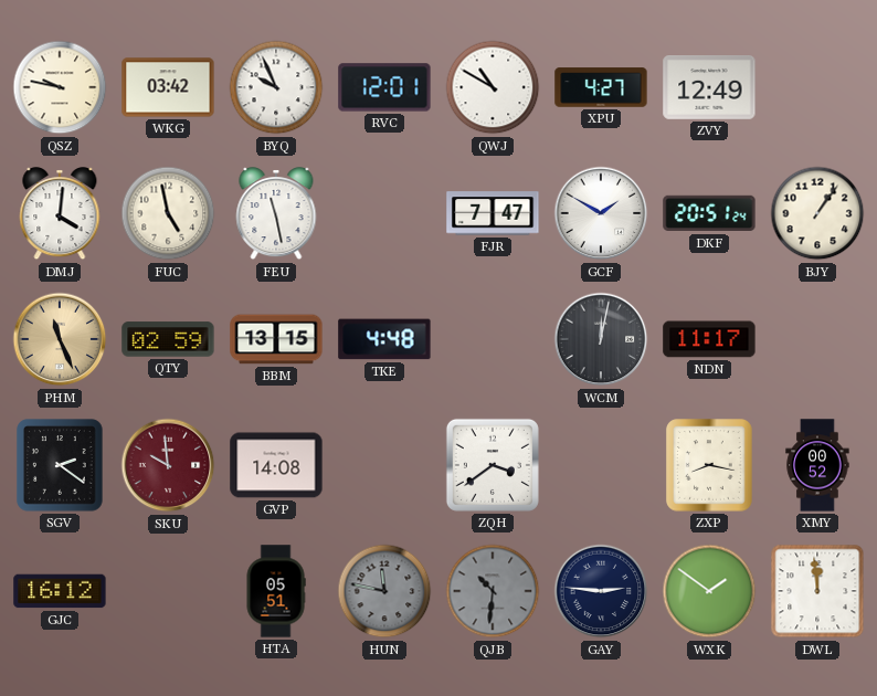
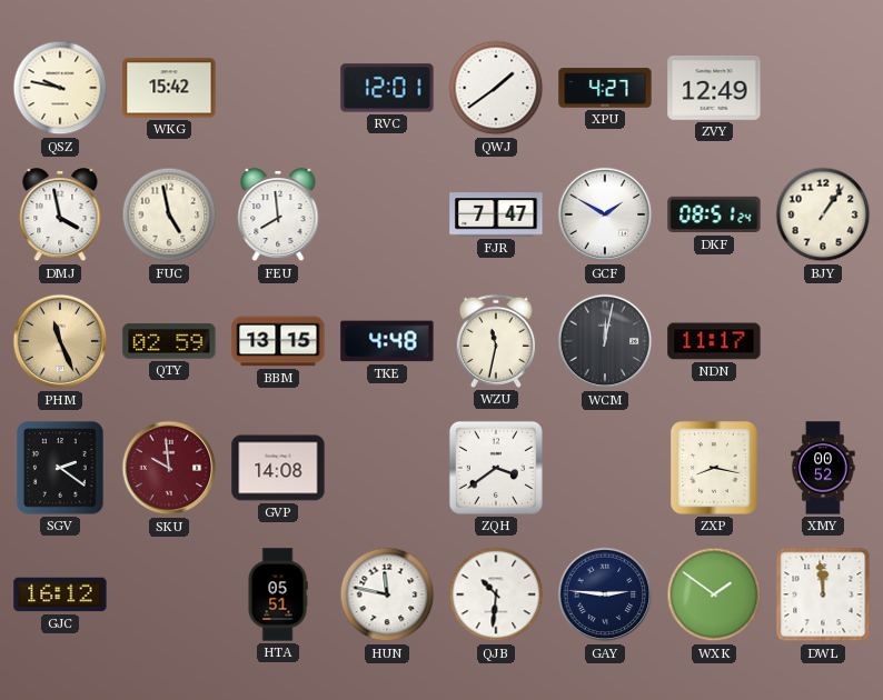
WKG: 03:42 -> 15:42 (169, 88)
BYQ: 9:56 -> none (276, 87)
QWJ: 10:50 -> 1:39 (496, 88)
DMJ: 4:01 -> 3:58 (60, 216)
FEU: 11:28 -> 7:59 (278, 216)
DKF: 20:51 -> 08:51 (714, 214)
WZU: none -> 11:32 (496, 341)
HUN dial: grey -> white (387, 594)
QJB dial: grey -> white (496, 594)
